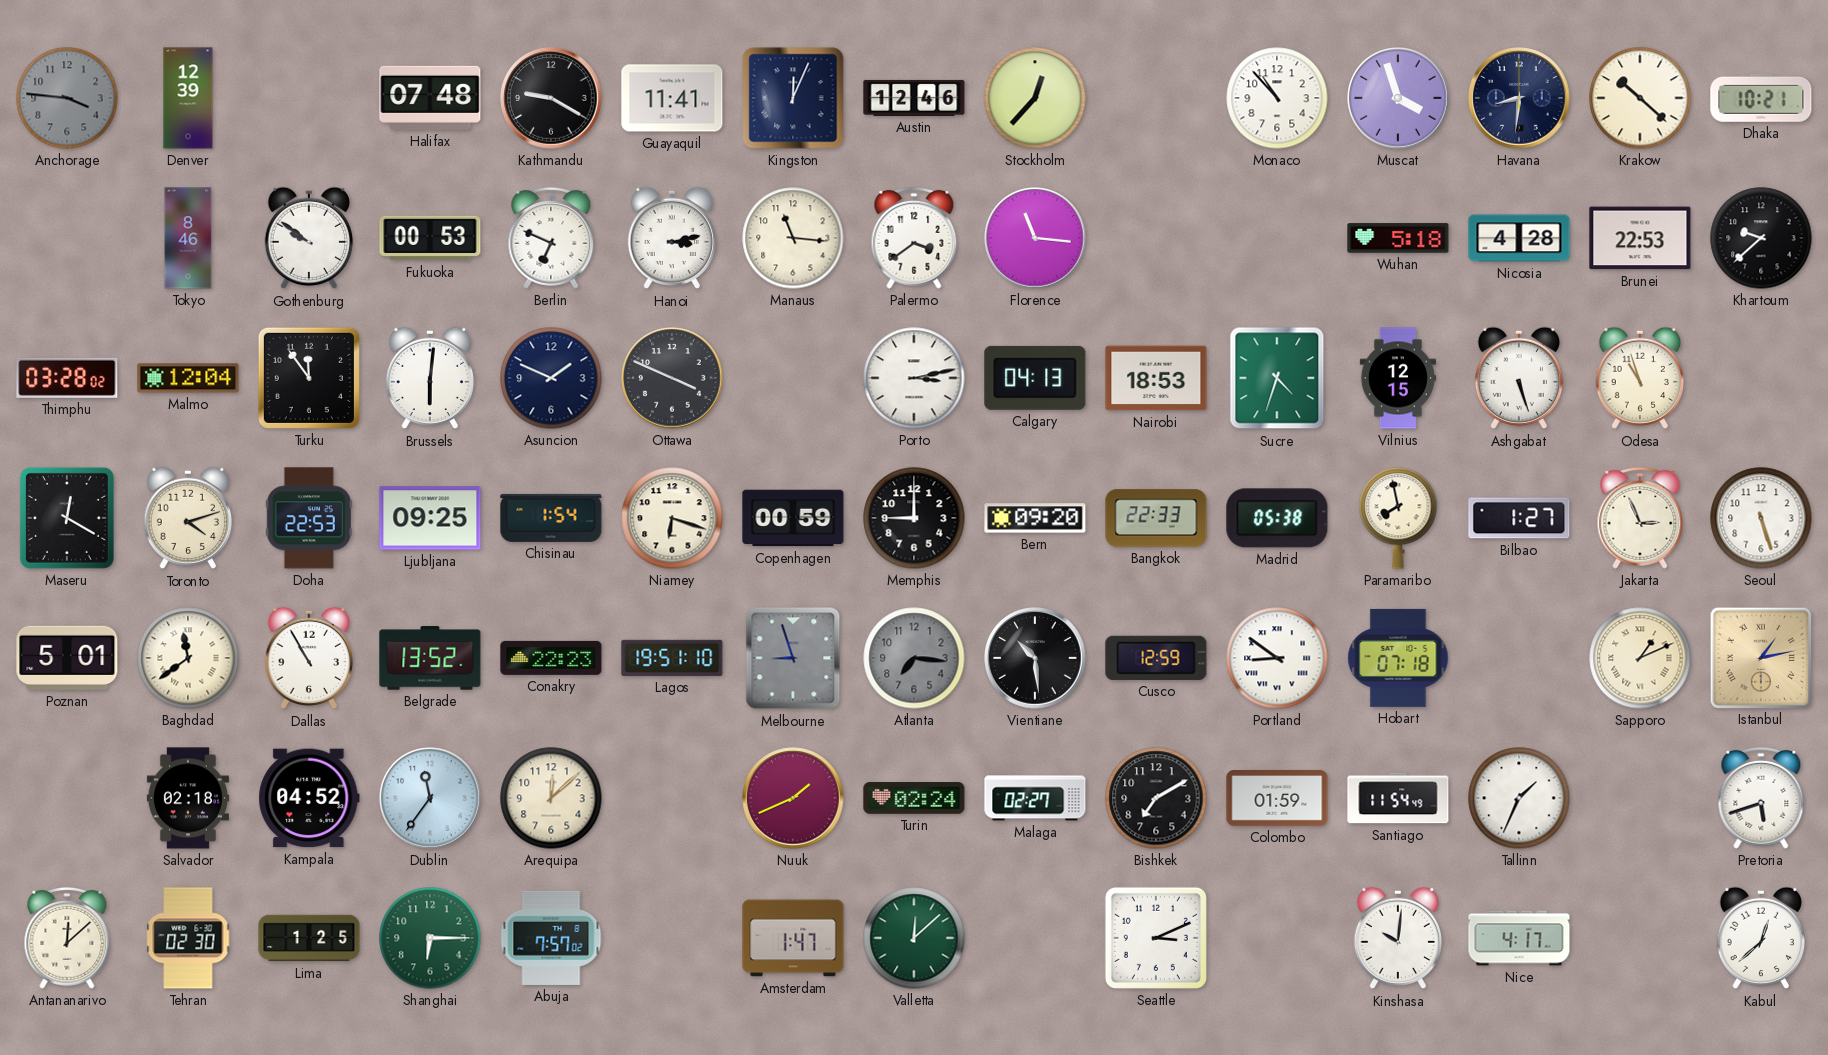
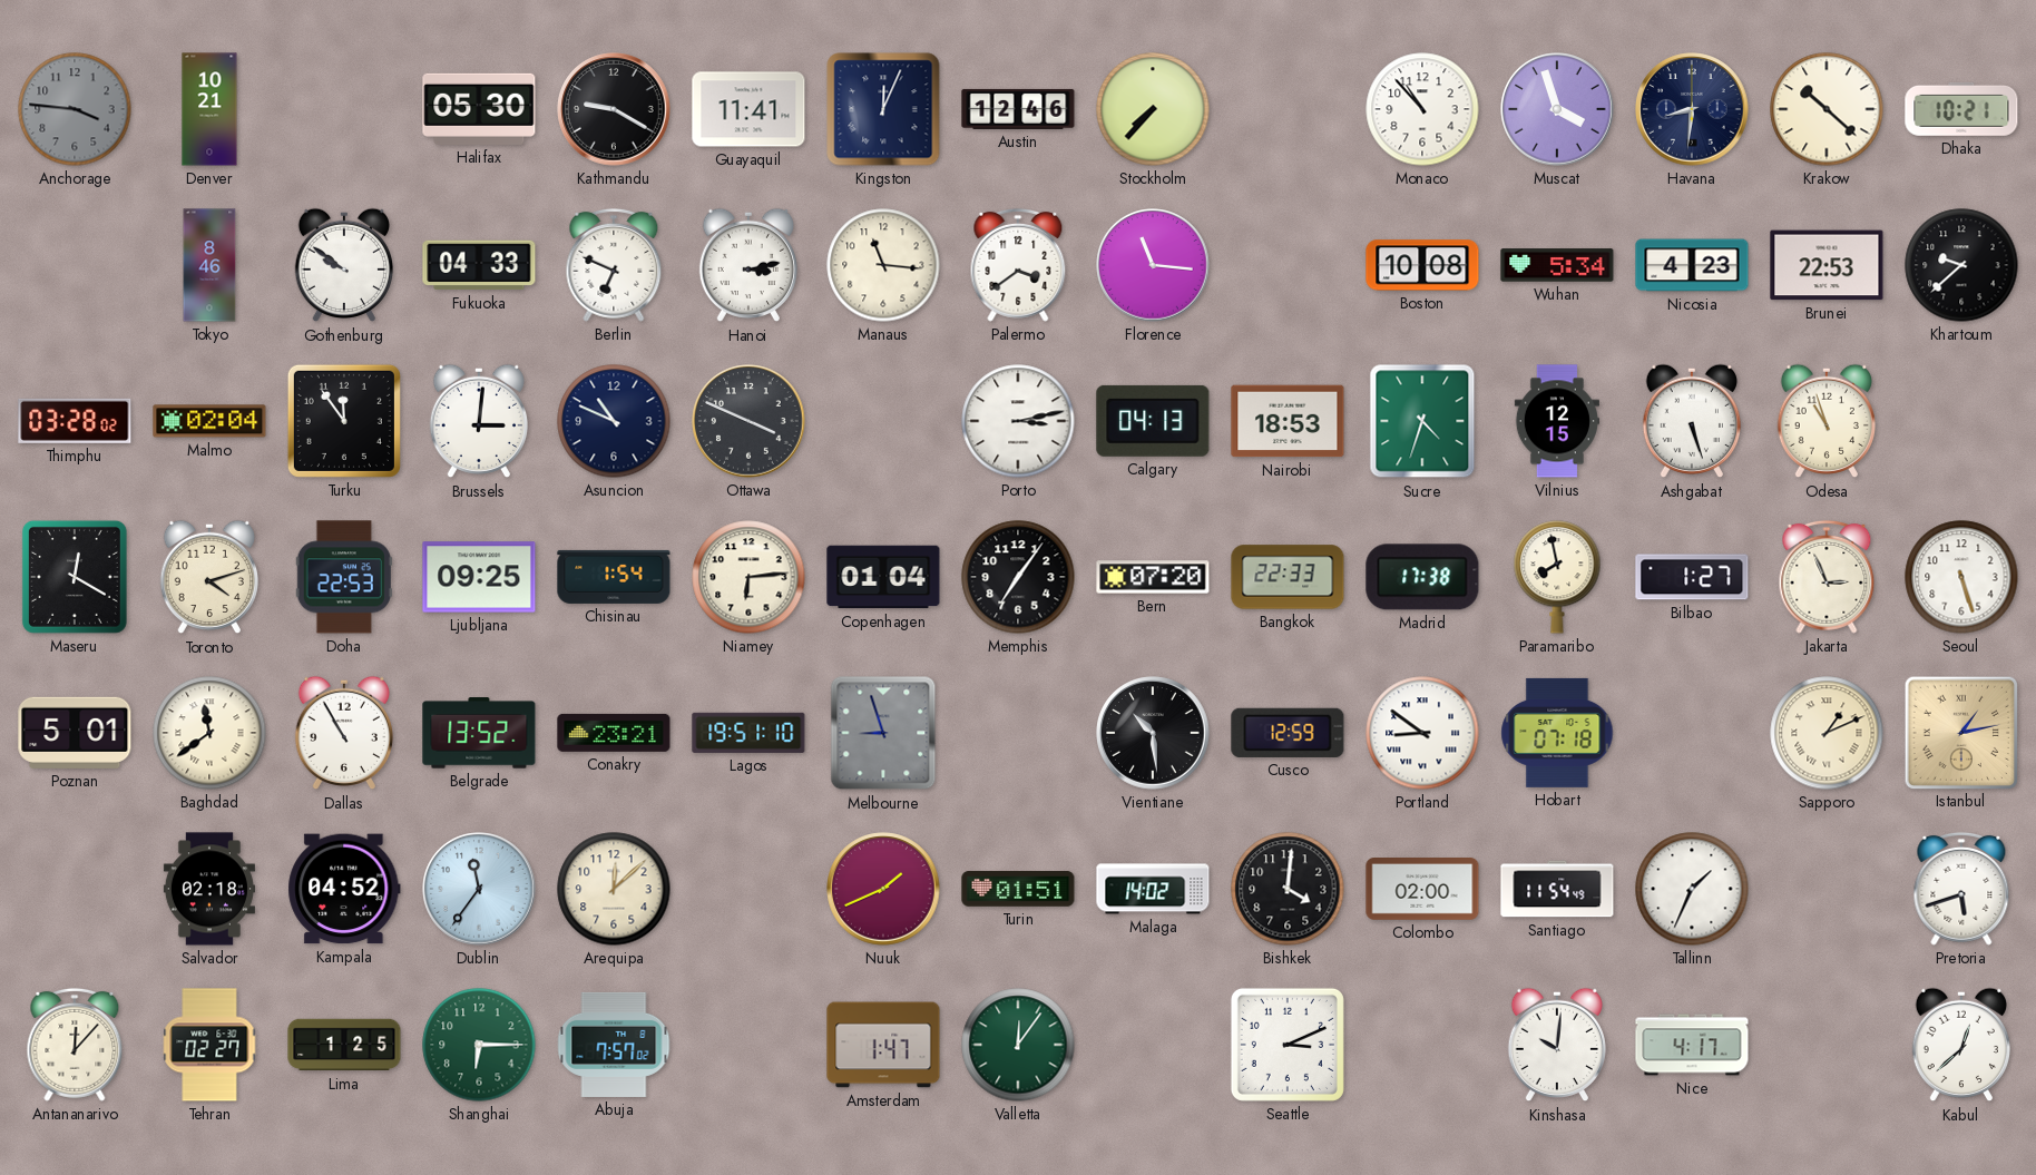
Denver: 12:39 -> 10:21 (209, 109)
Halifax: 07:48 -> 05:30 (479, 109)
Stockholm: 12:37 -> 7:37 (1153, 109)
Fukuoka: 00:53 -> 04:33 (479, 265)
Boston: none -> 10:08 (1422, 265)
Wuhan: 5:18 -> 5:34 (1557, 265)
Nicosia: 4:28 -> 4:23 (1692, 265)
Malmo: 12:04 -> 02:04 (209, 421)
Brussels: 6:01 -> 3:01 (478, 421)
Asuncion: 1:49 -> 10:49 (614, 421)
Niamey: 6:18 -> 6:14 (748, 577)
Copenhagen: 00:59 -> 01:04 (883, 577)
Memphis: 9:00 -> 7:06 (1018, 577)
Bern: 09:20 -> 07:20 (1153, 577)
Madrid: 05:38 -> 17:38 (1422, 577)
Conakry: 22:23 -> 23:21 (614, 733)
Atlanta: 7:16 -> none (914, 658)
Turin: 02:24 -> 01:51 (1018, 889)
Malaga: 02:27 -> 14:02 (1153, 889)
Bishkek: 7:10 -> 4:01 (1288, 889)
Colombo: 01:59 -> 02:00 (1422, 890)
Antananarivo: 12:08 -> 12:07 (75, 1045)
Tehran: 02:30 -> 02:27 (209, 1045)
Valletta: 12:08 -> 12:06 (1018, 1045)
